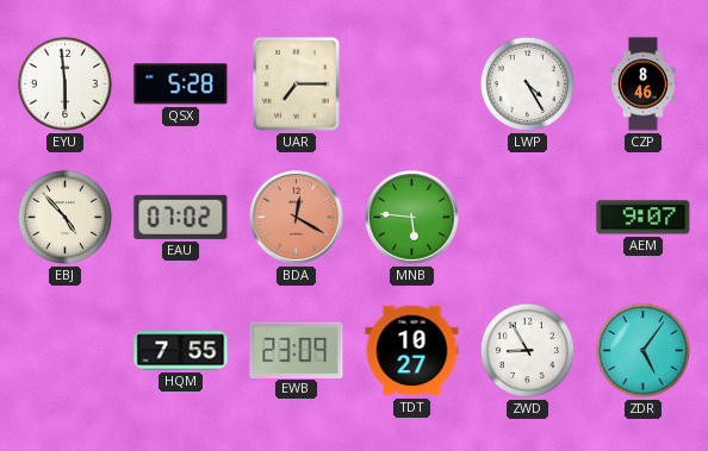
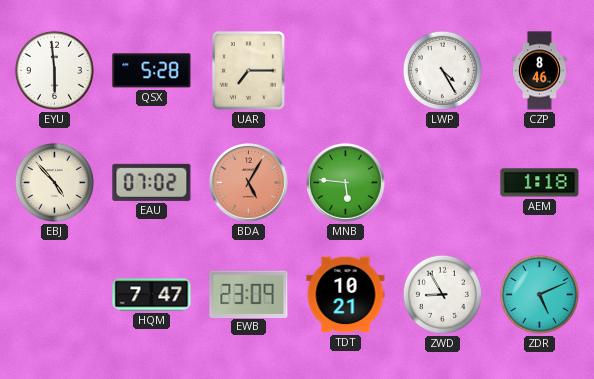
BDA: 12:20 -> 5:05 (249, 183)
AEM: 9:07 -> 1:18 (540, 183)
HQM: 7:55 -> 7:47 (152, 295)
TDT: 10:27 -> 10:21 (346, 295)
ZDR: 5:06 -> 5:11 (539, 294)
